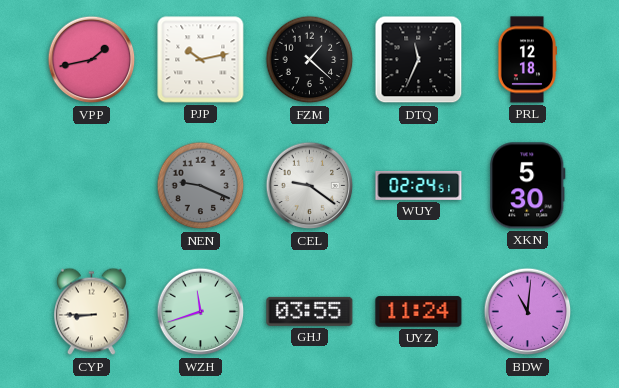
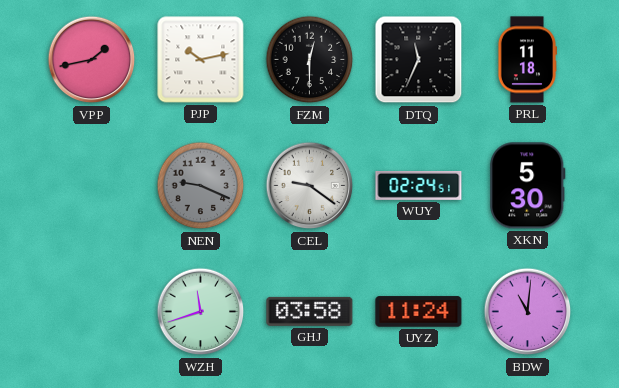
FZM: 1:22 -> 12:30 (310, 60)
PRL: 12:18 -> 11:18 (526, 60)
CYP: 8:45 -> none (92, 312)
GHJ: 03:55 -> 03:58 (310, 311)
